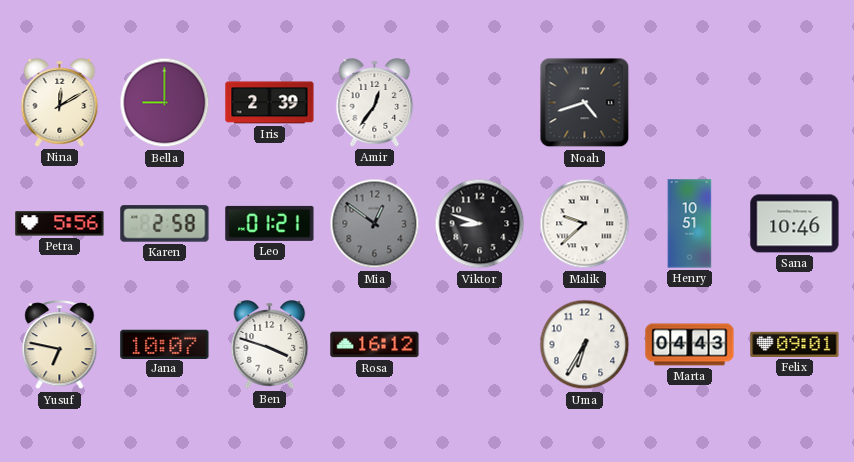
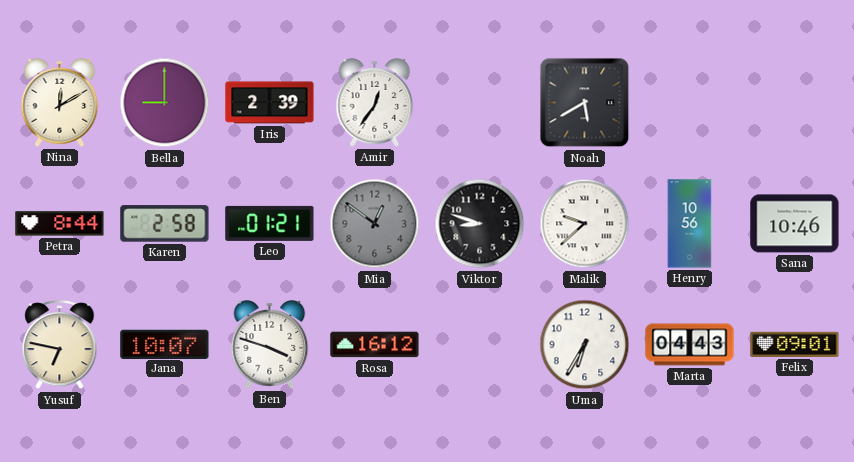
Noah: 4:42 -> 5:40 (585, 103)
Petra: 5:56 -> 8:44 (60, 224)
Henry: 10:51 -> 10:56 (690, 224)
